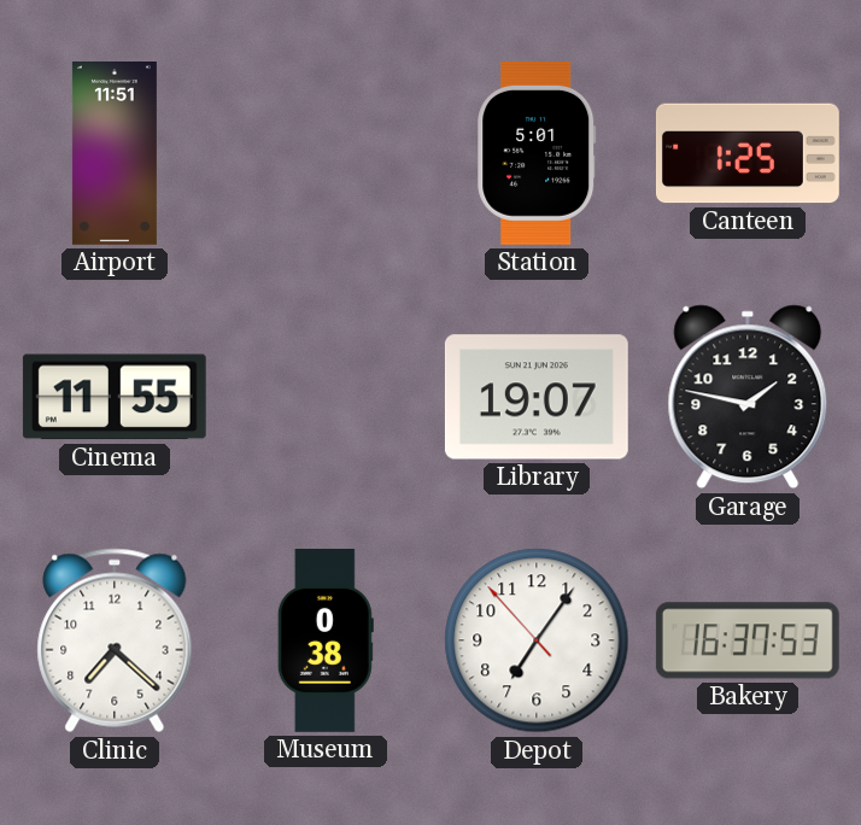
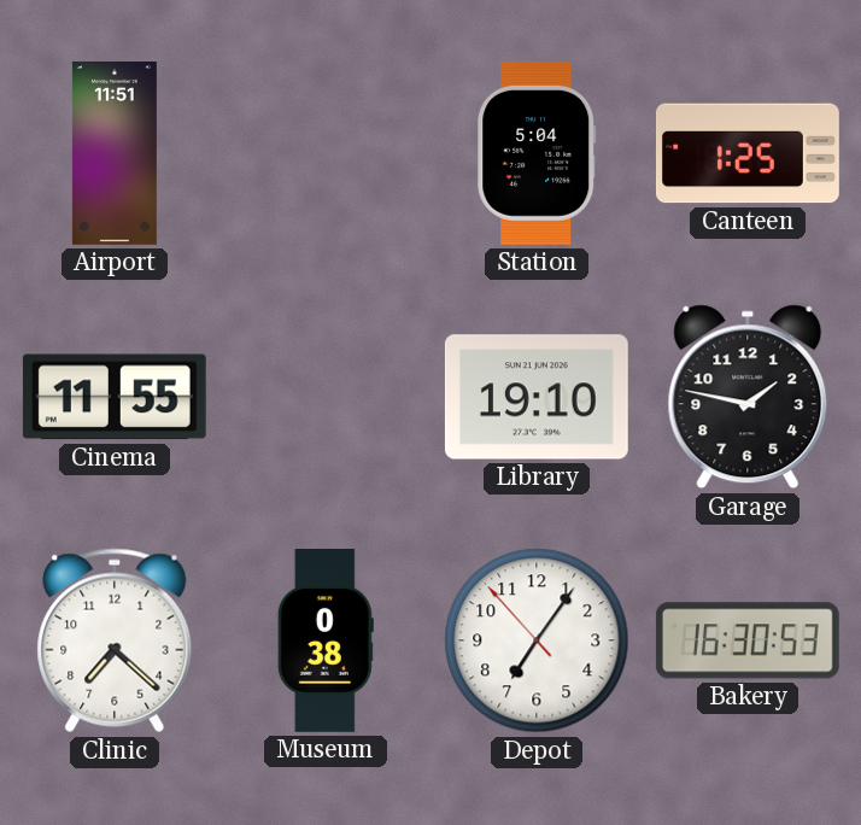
Station: 5:01 -> 5:04 (537, 153)
Library: 19:07 -> 19:10 (537, 397)
Bakery: 16:37 -> 16:30 (748, 640)
